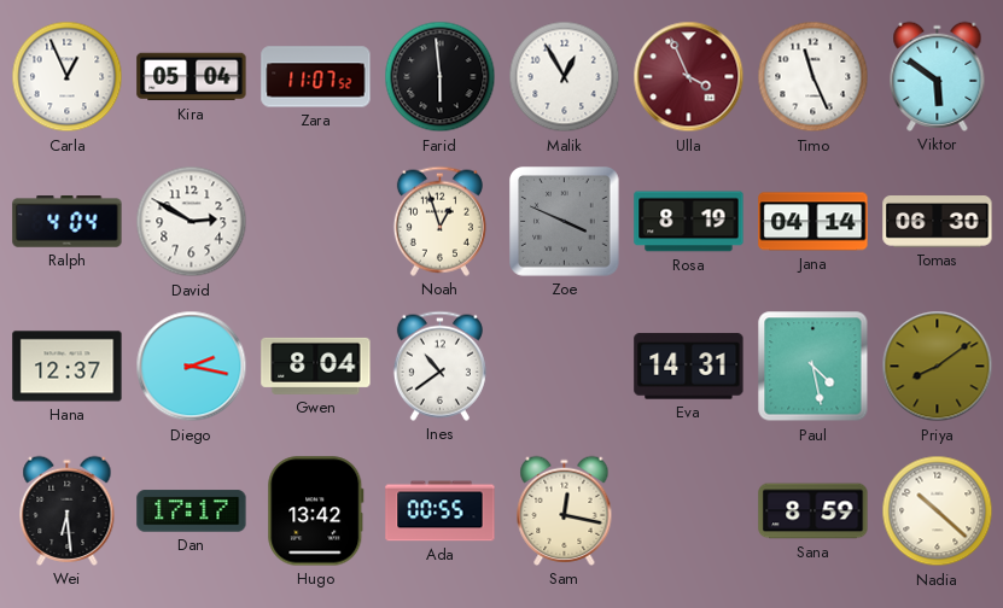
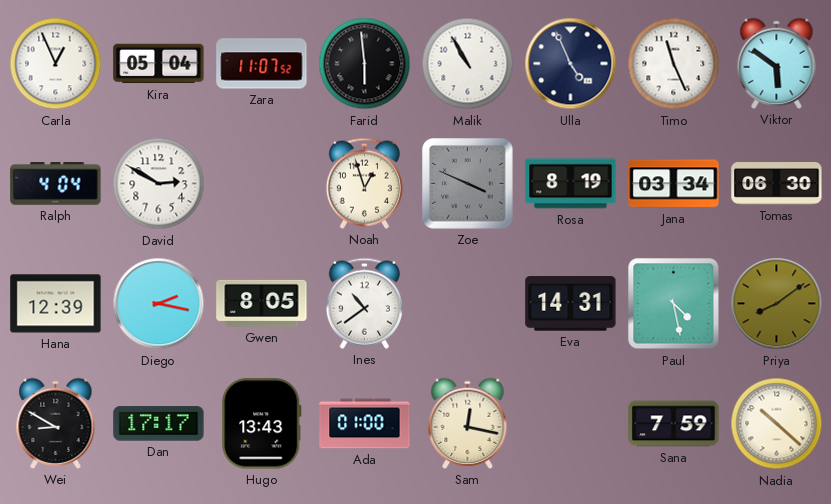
Malik: 12:55 -> 10:55 (468, 64)
Ulla: 3:56 -> 4:56 (571, 64)
Ulla dial: burgundy -> navy (571, 64)
Jana: 04:14 -> 03:34 (674, 184)
Hana: 12:37 -> 12:39 (56, 304)
Gwen: 8:04 -> 8:05 (262, 303)
Wei: 6:29 -> 8:50 (56, 423)
Hugo: 13:42 -> 13:43 (262, 424)
Ada: 00:55 -> 01:00 (365, 424)
Sana: 8:59 -> 7:59 (674, 424)
